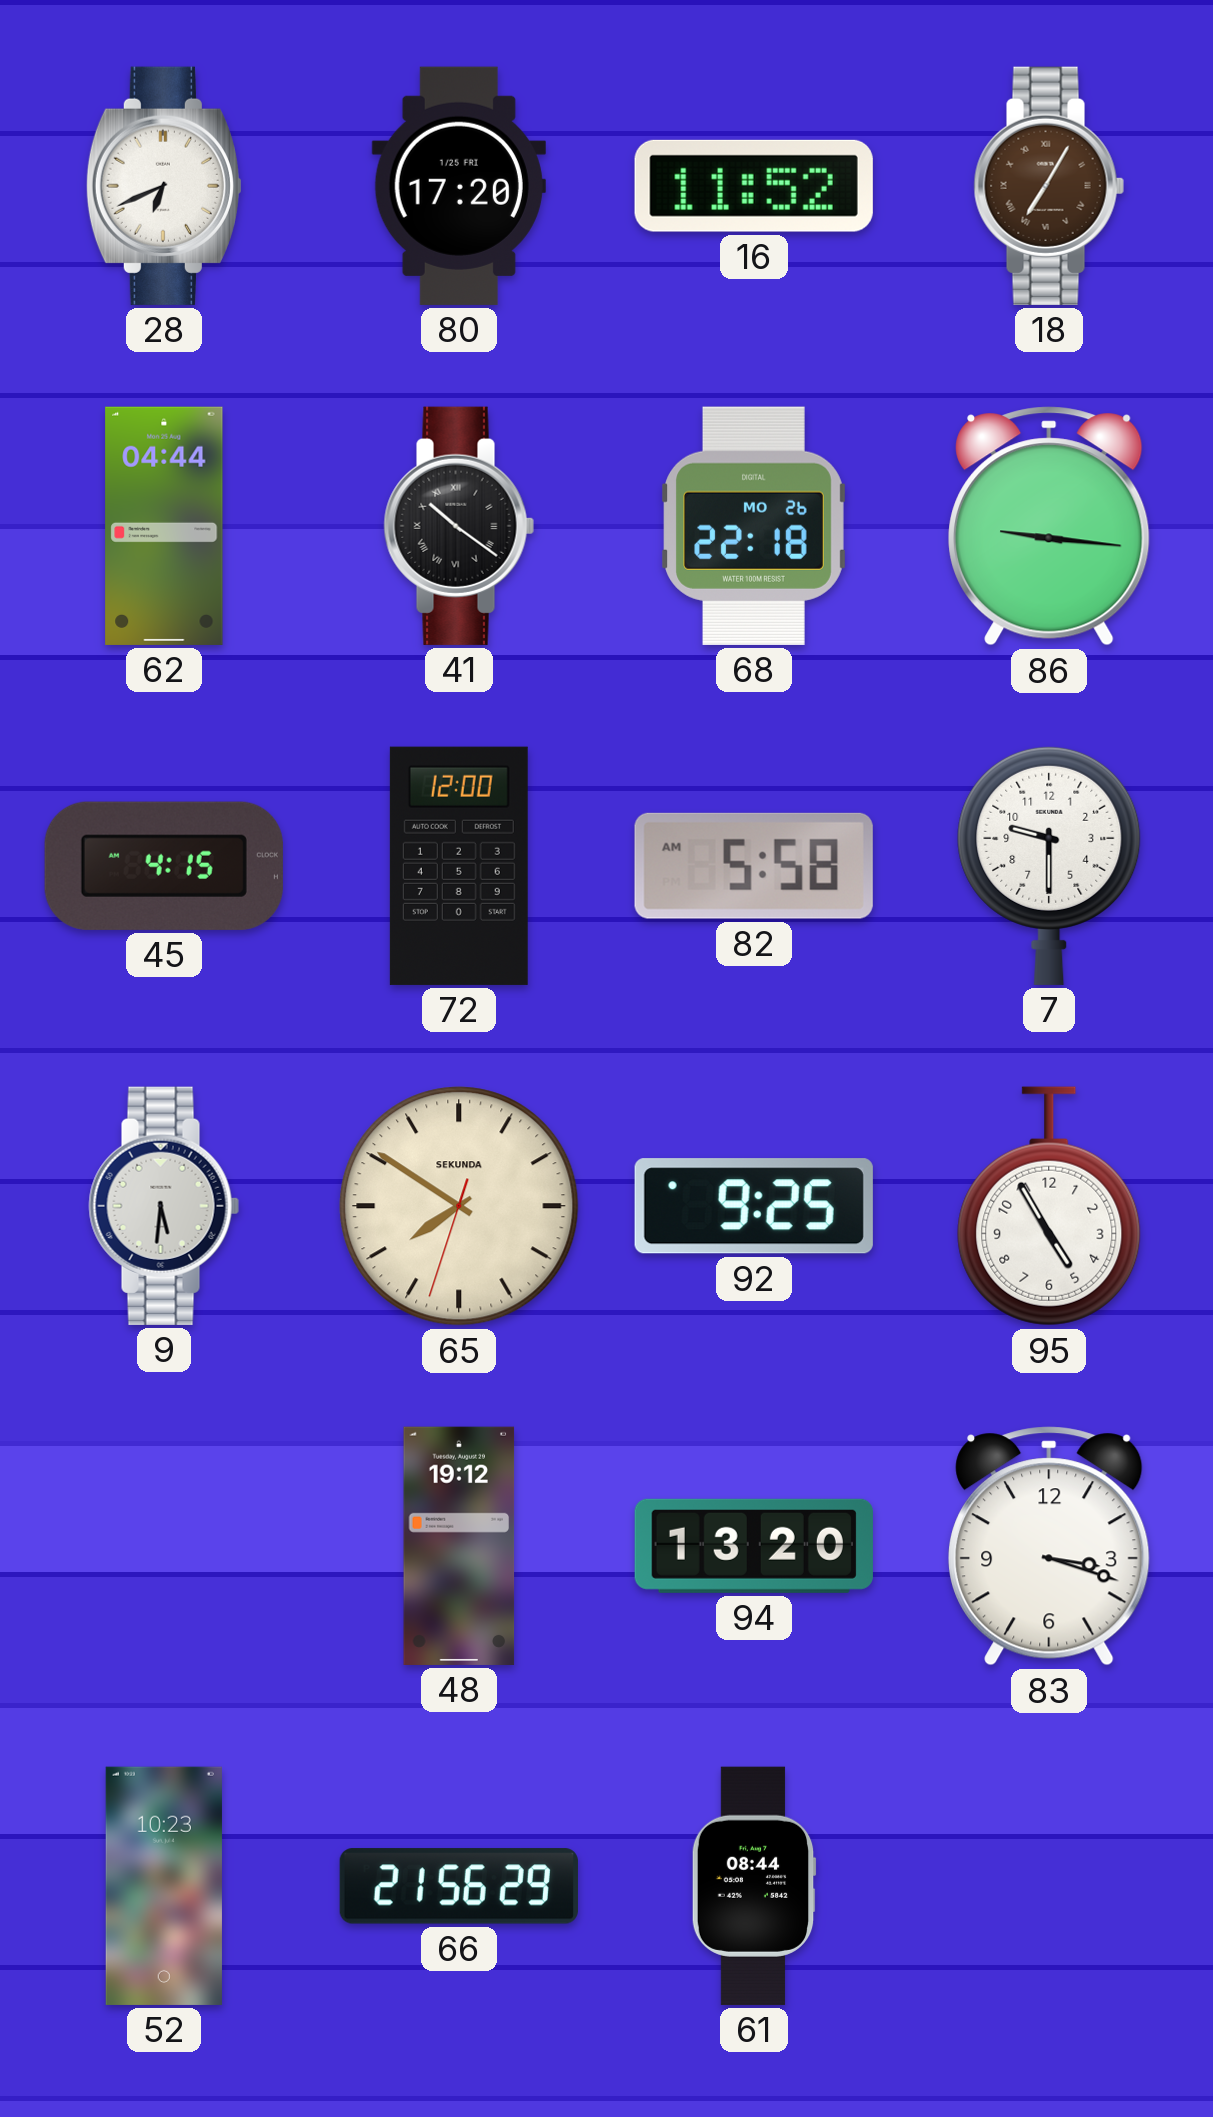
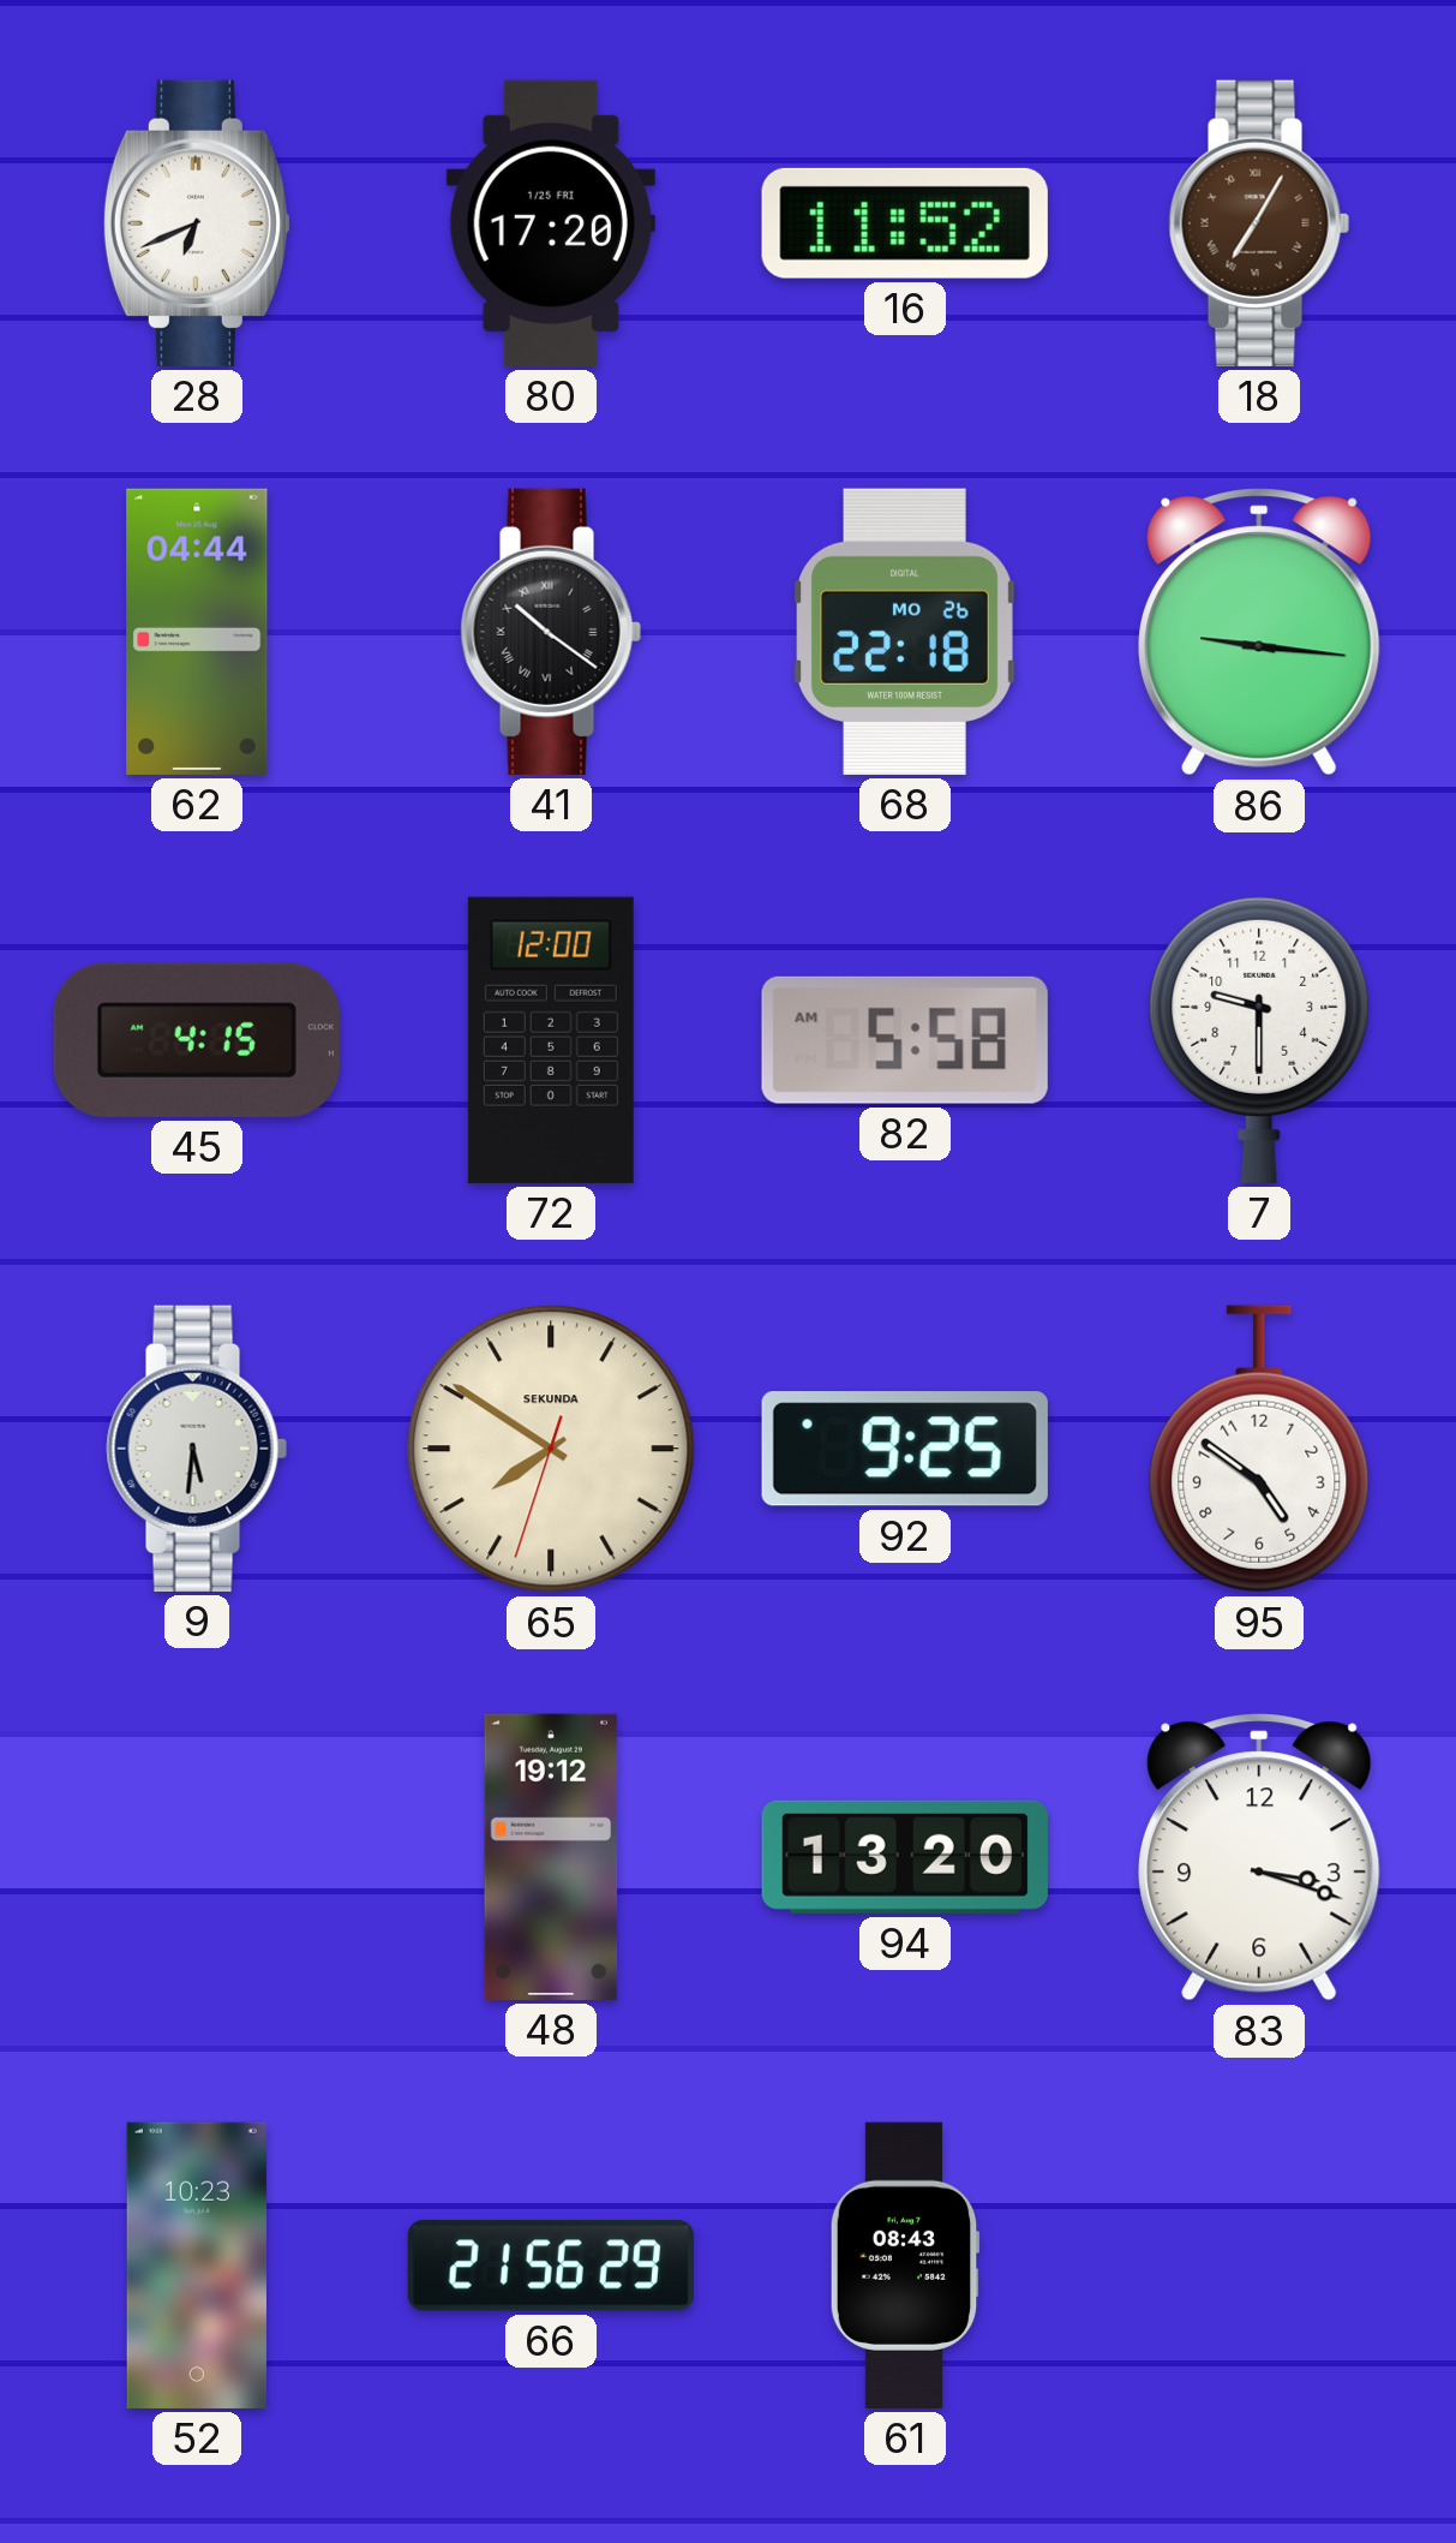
95: 4:55 -> 4:51 (1259, 1449)
61: 08:44 -> 08:43 (905, 2266)
